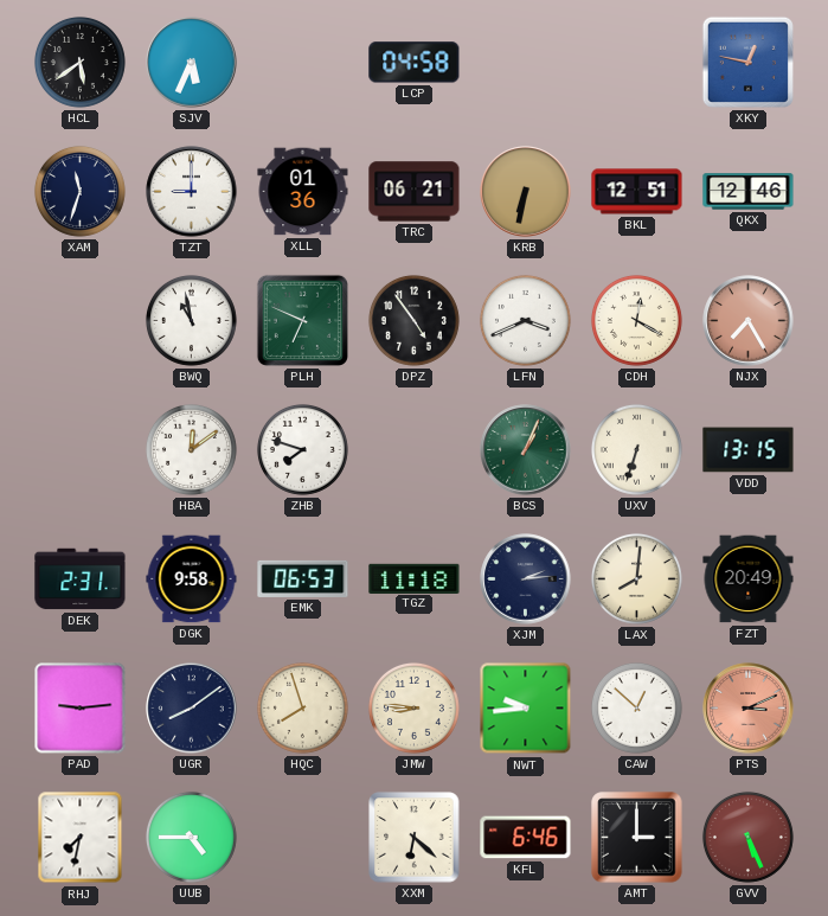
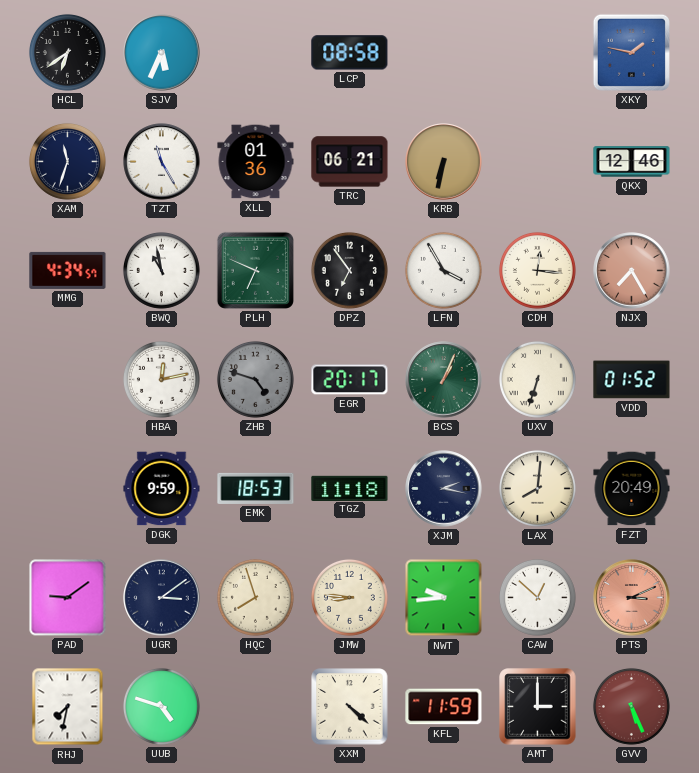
HCL: 5:39 -> 6:39 (67, 52)
LCP: 04:58 -> 08:58 (350, 53)
XKY: 12:47 -> 1:47 (631, 52)
TZT: 9:00 -> 11:25 (162, 162)
BKL: 12:51 -> none (637, 192)
MMG: none -> 4:34 (68, 270)
DPZ: 4:54 -> 6:54 (349, 270)
LFN: 3:41 -> 3:55 (443, 270)
CDH: 12:20 -> 12:16 (537, 270)
HBA: 12:09 -> 12:13 (161, 379)
ZHB: 7:48 -> 4:48 (255, 379)
ZHB dial: white -> grey (255, 379)
EGR: none -> 20:17 (350, 380)
VDD: 13:15 -> 01:52 (632, 380)
DEK: 2:31 -> none (81, 579)
DGK: 9:58 -> 9:59 (162, 489)
EMK: 06:53 -> 18:53 (256, 488)
XJM: 2:14 -> 2:17 (444, 489)
PAD: 9:14 -> 9:09 (68, 598)
UGR: 8:09 -> 3:09 (162, 598)
UUB: 4:45 -> 4:48 (161, 706)
XXM: 6:22 -> 4:22 (350, 707)
KFL: 6:46 -> 11:59 (444, 707)
